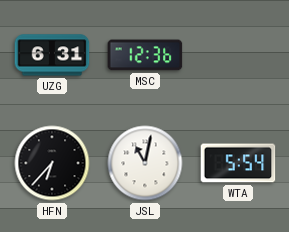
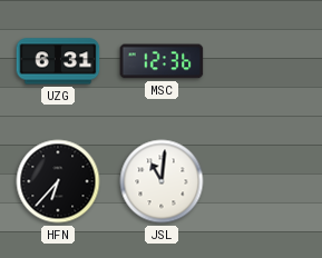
JSL: 11:02 -> 11:01 (162, 181)
WTA: 5:54 -> none (238, 163)
